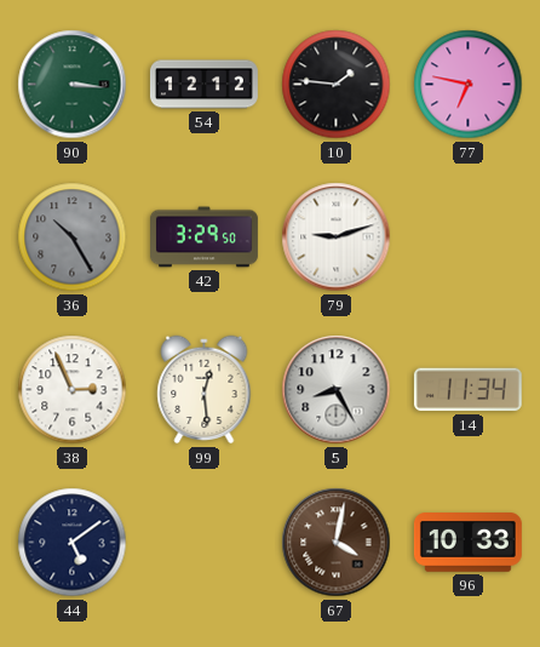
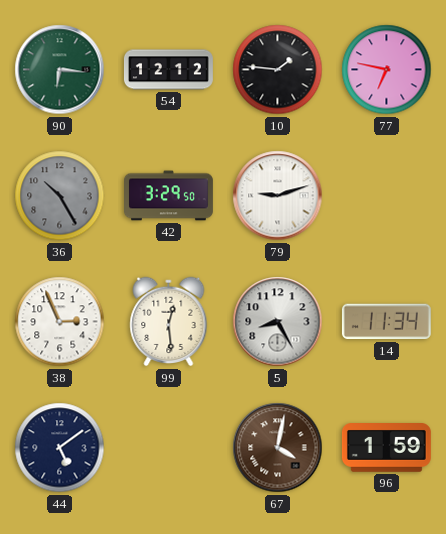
90: 3:16 -> 6:16 (60, 70)
96: 10:33 -> 1:59 (386, 448)
